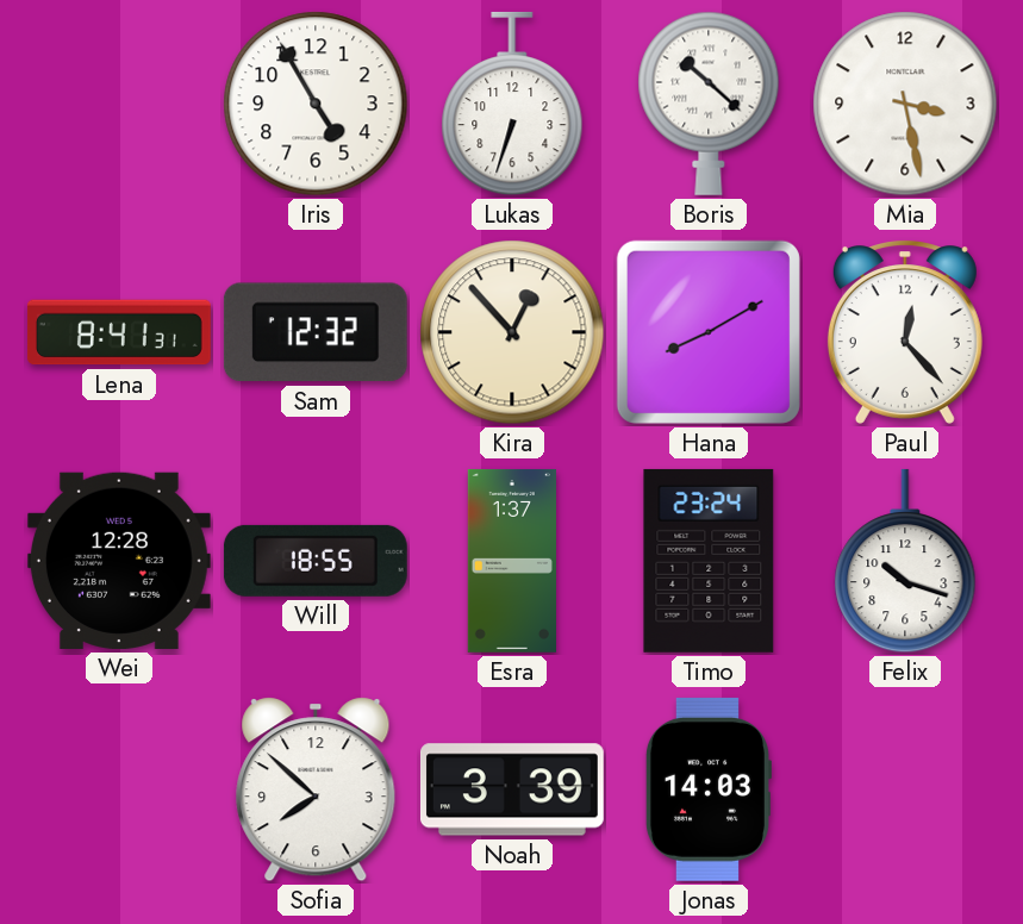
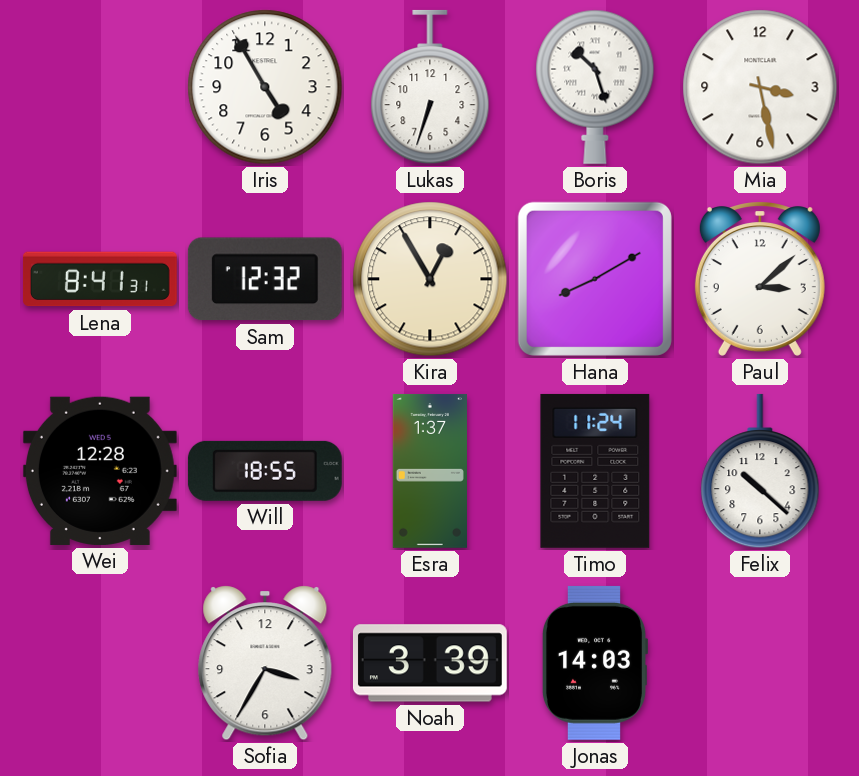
Boris: 10:22 -> 10:27 (595, 87)
Kira: 12:53 -> 12:55 (430, 279)
Paul: 12:23 -> 3:08 (760, 279)
Timo: 23:24 -> 11:24 (595, 471)
Felix: 10:18 -> 10:22 (760, 471)
Sofia: 7:52 -> 3:35 (265, 663)
